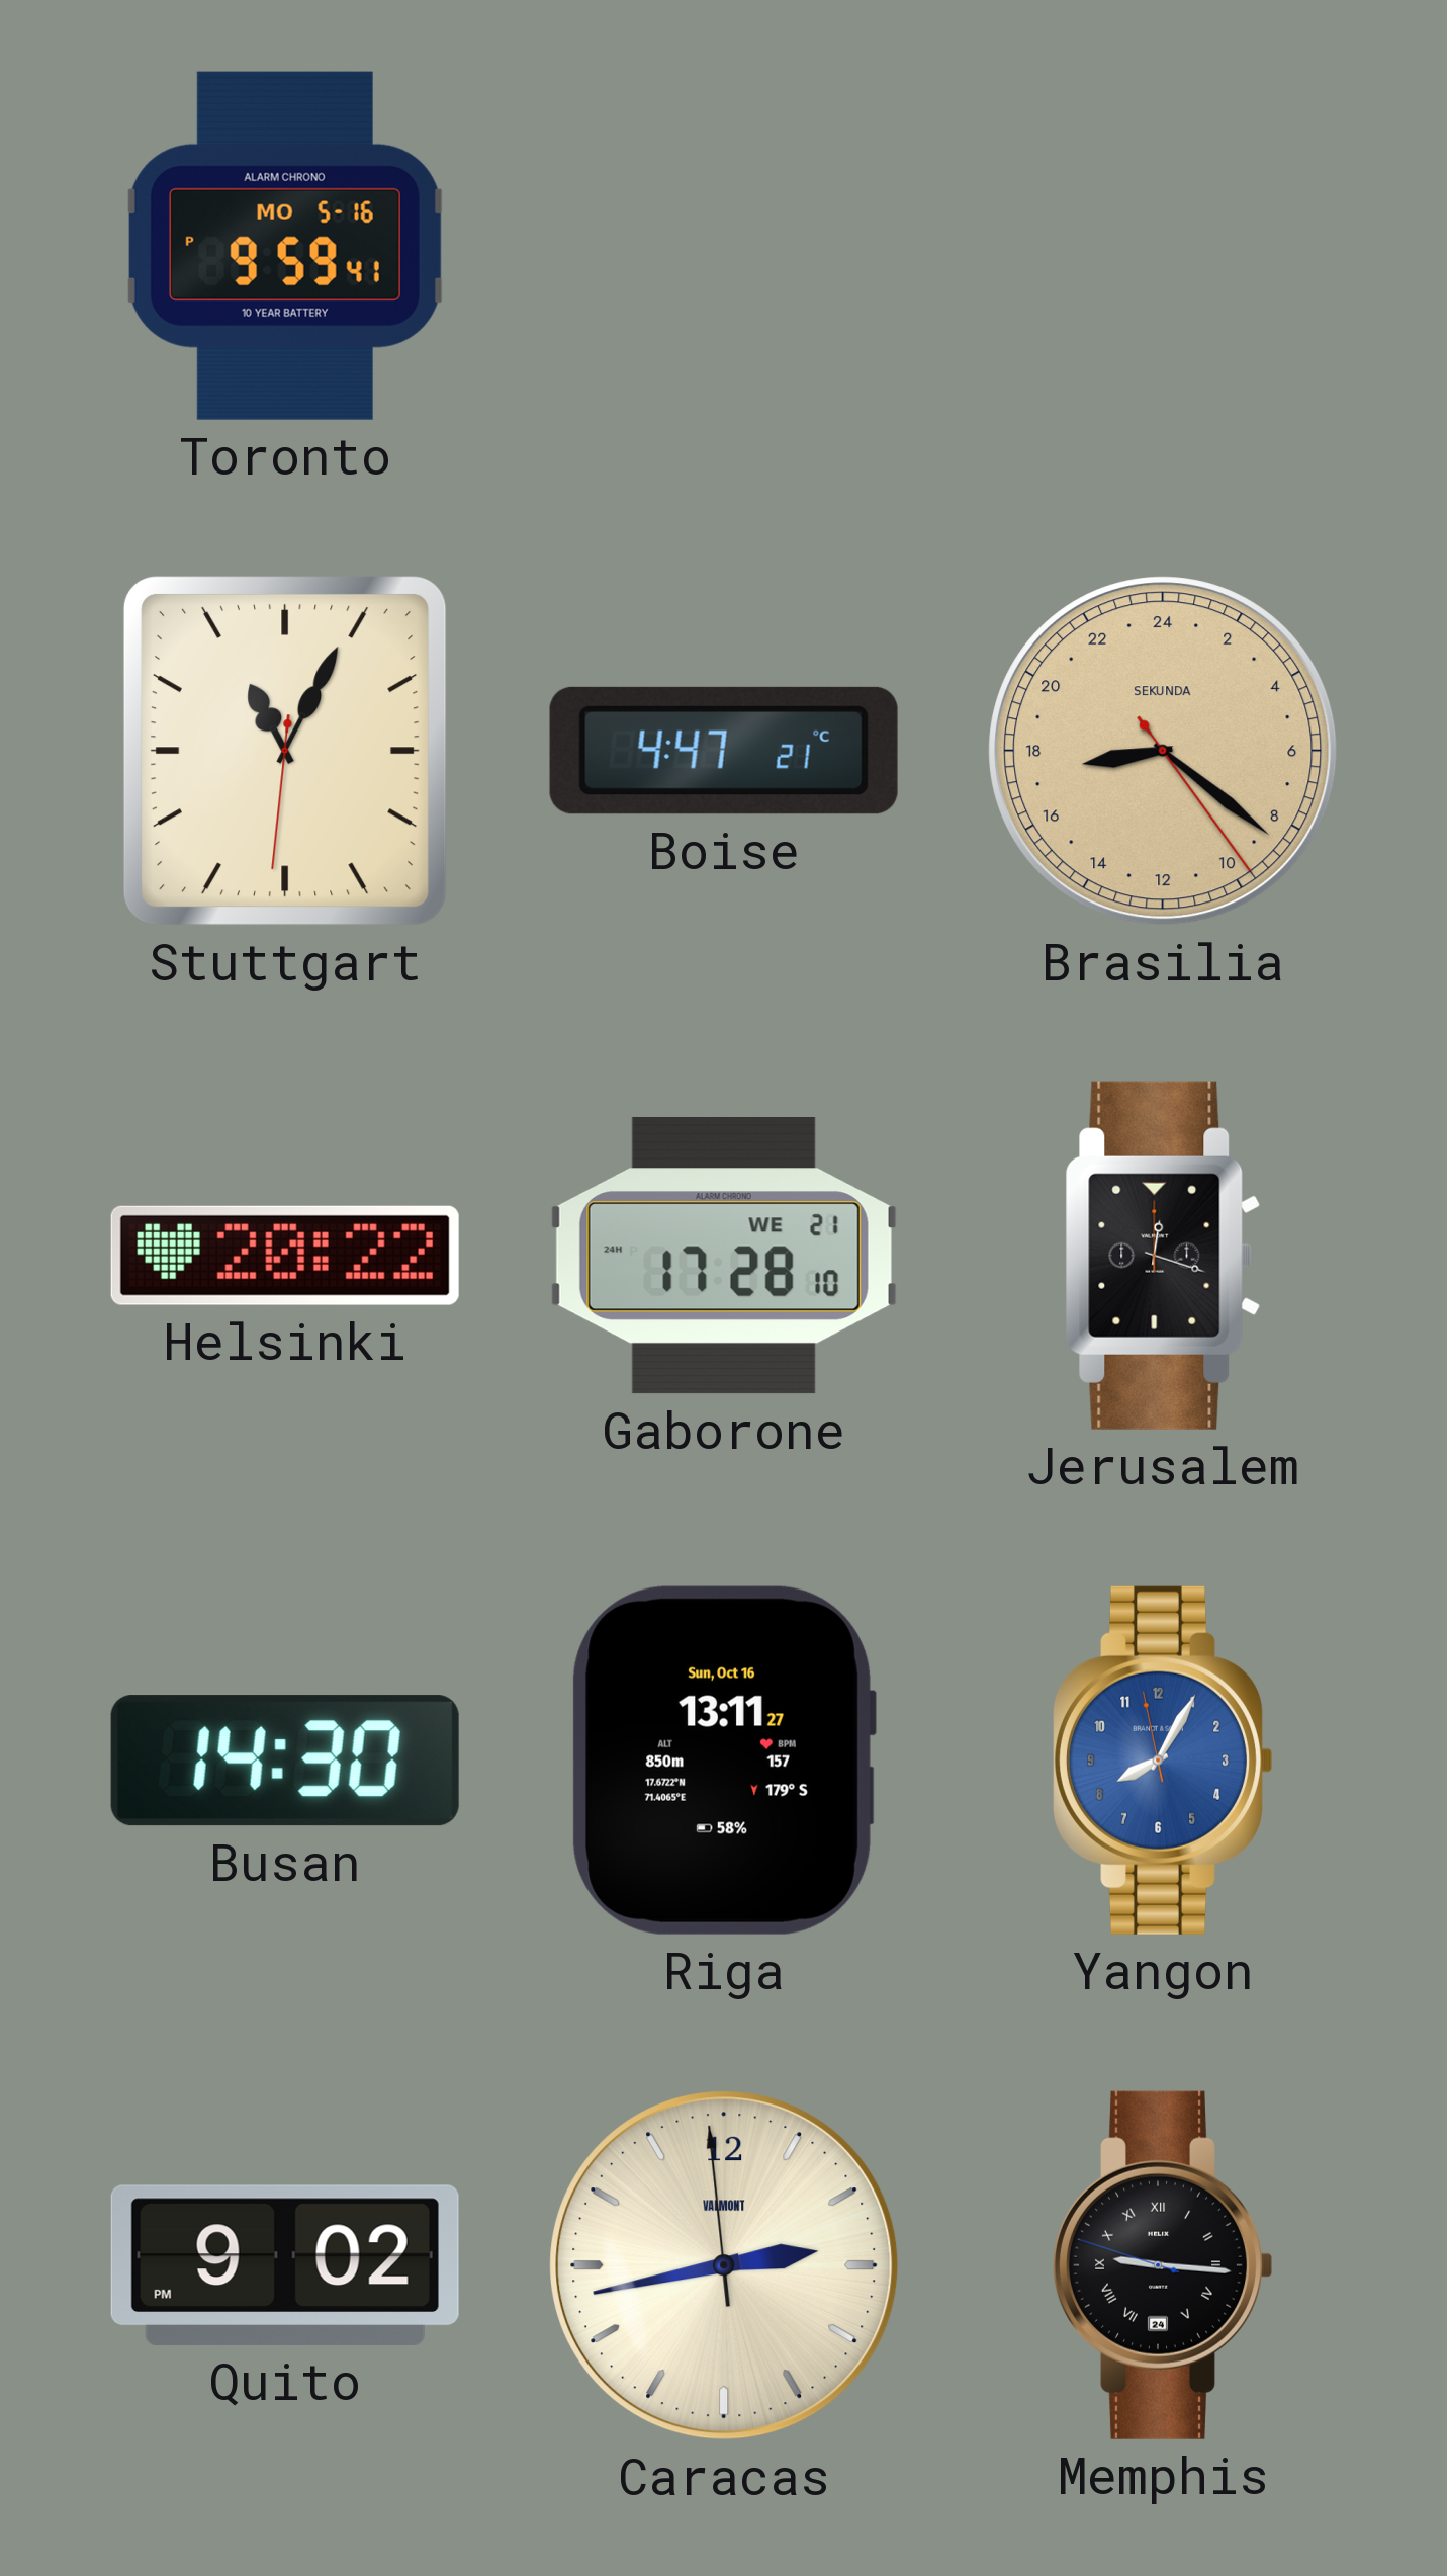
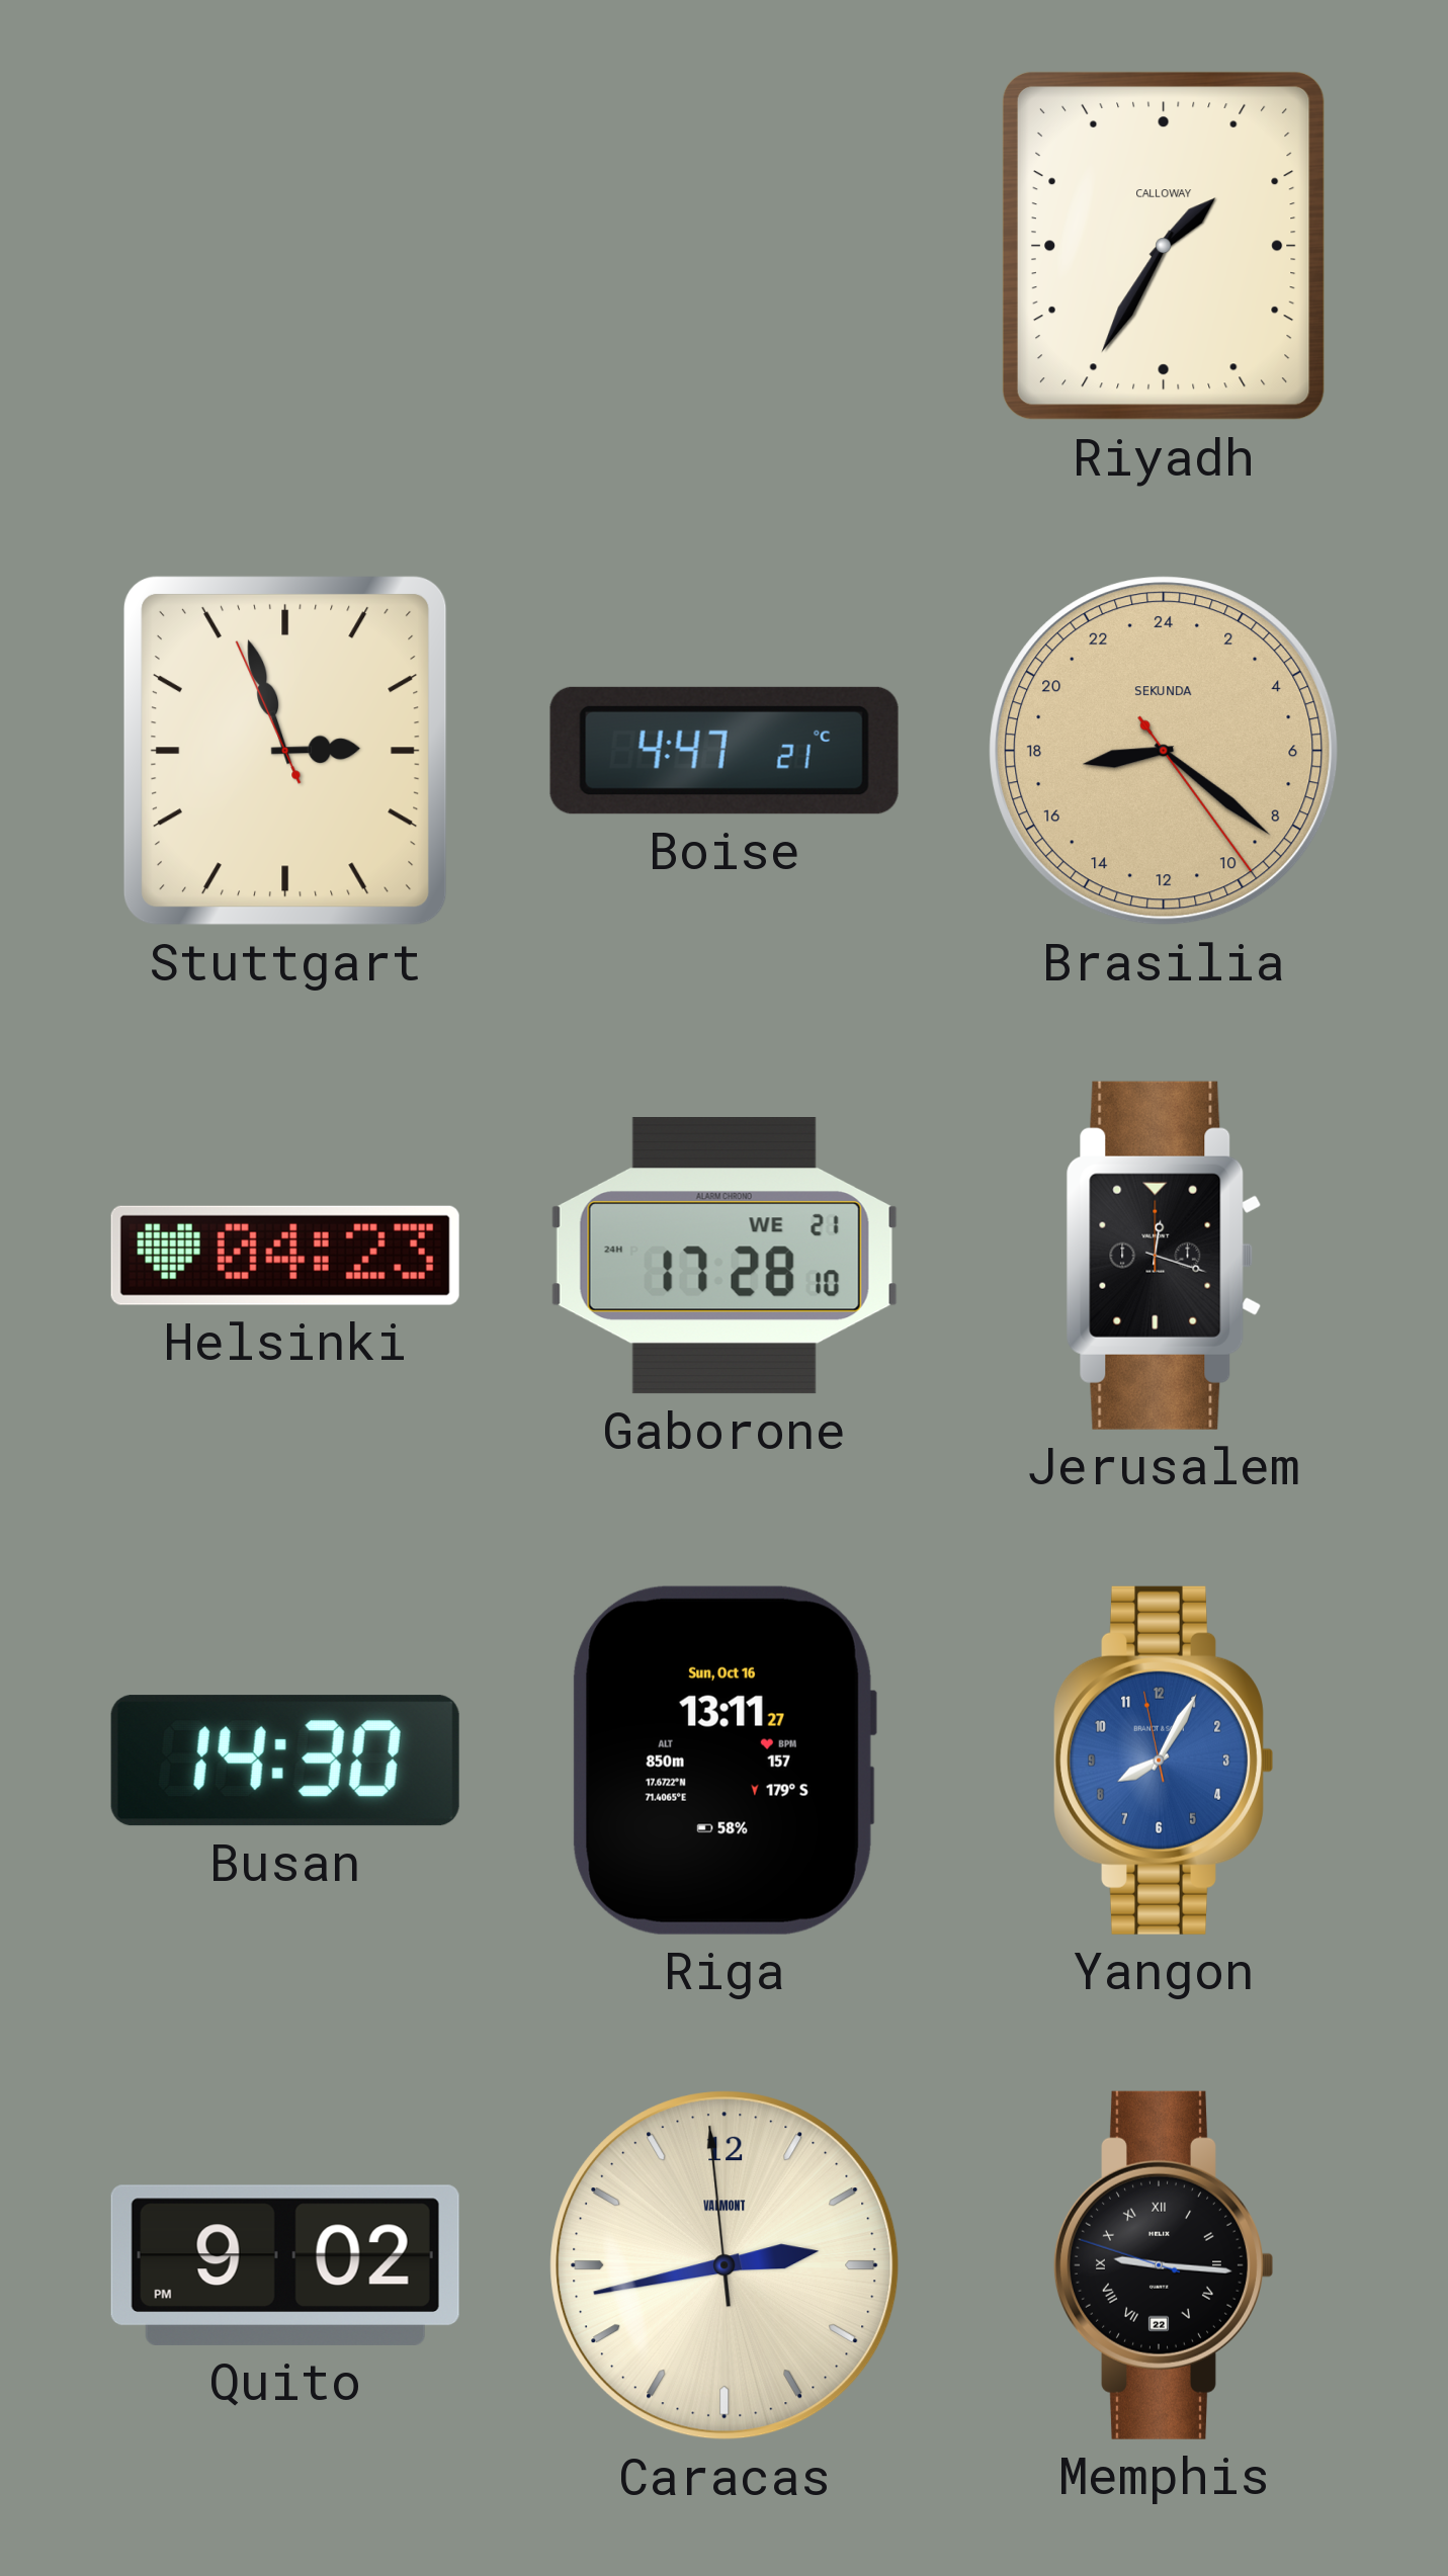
Toronto: 9:59 -> none (285, 246)
Riyadh: none -> 1:35 (1164, 246)
Stuttgart: 11:04 -> 2:56 (285, 751)
Helsinki: 20:22 -> 04:23 (285, 1256)
Memphis date: 24 -> 22 (1163, 2265)
